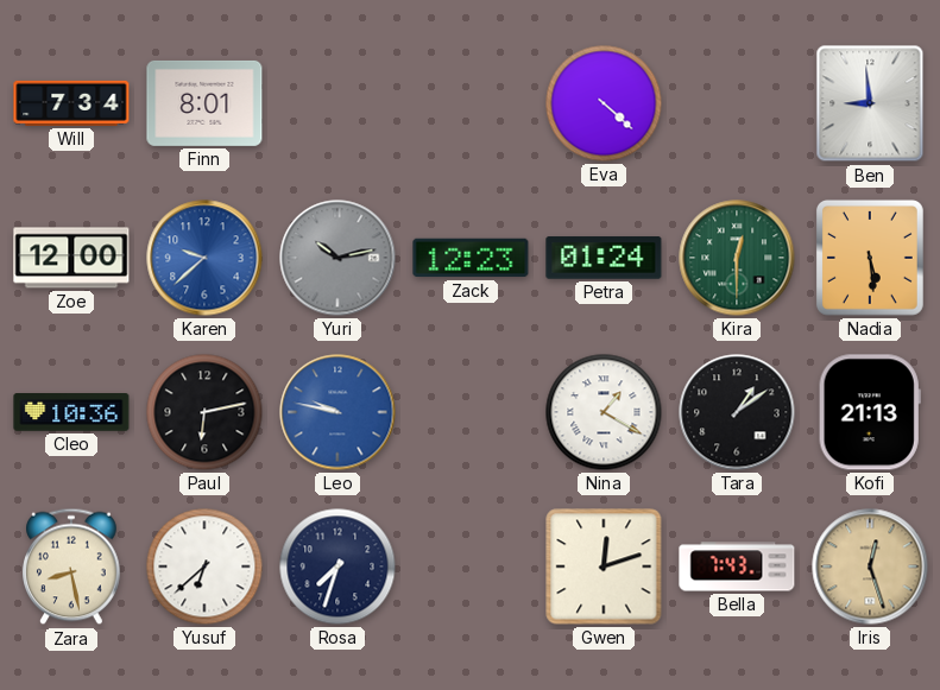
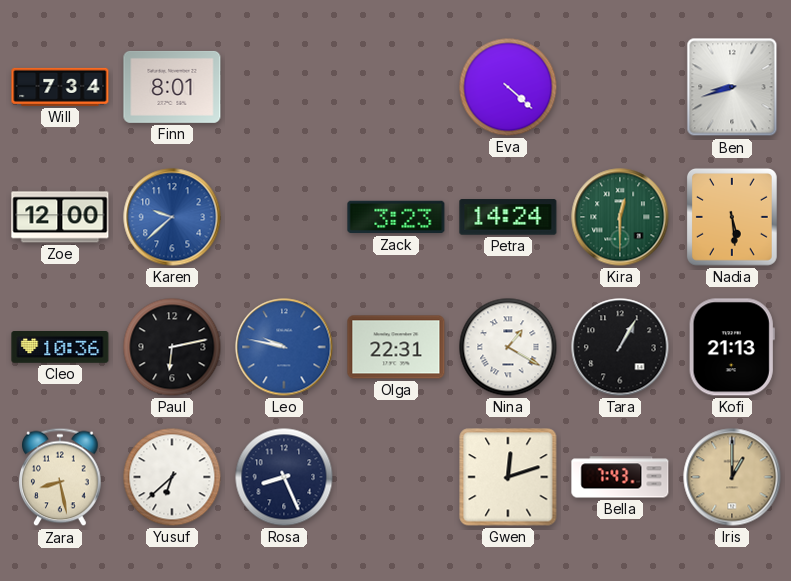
Ben: 8:59 -> 8:42 (732, 87)
Yuri: 10:13 -> none (337, 258)
Zack: 12:23 -> 3:23 (396, 217)
Petra: 01:24 -> 14:24 (508, 217)
Olga: none -> 22:31 (396, 347)
Tara: 1:09 -> 1:05 (620, 347)
Rosa: 7:33 -> 8:26 (284, 477)
Iris: 12:27 -> 1:00 (732, 477)
